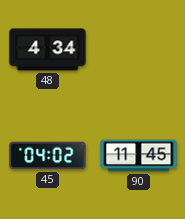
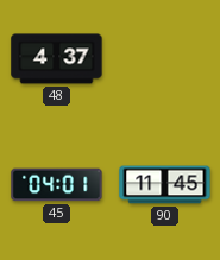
48: 4:34 -> 4:37 (57, 59)
45: 04:02 -> 04:01 (57, 185)
